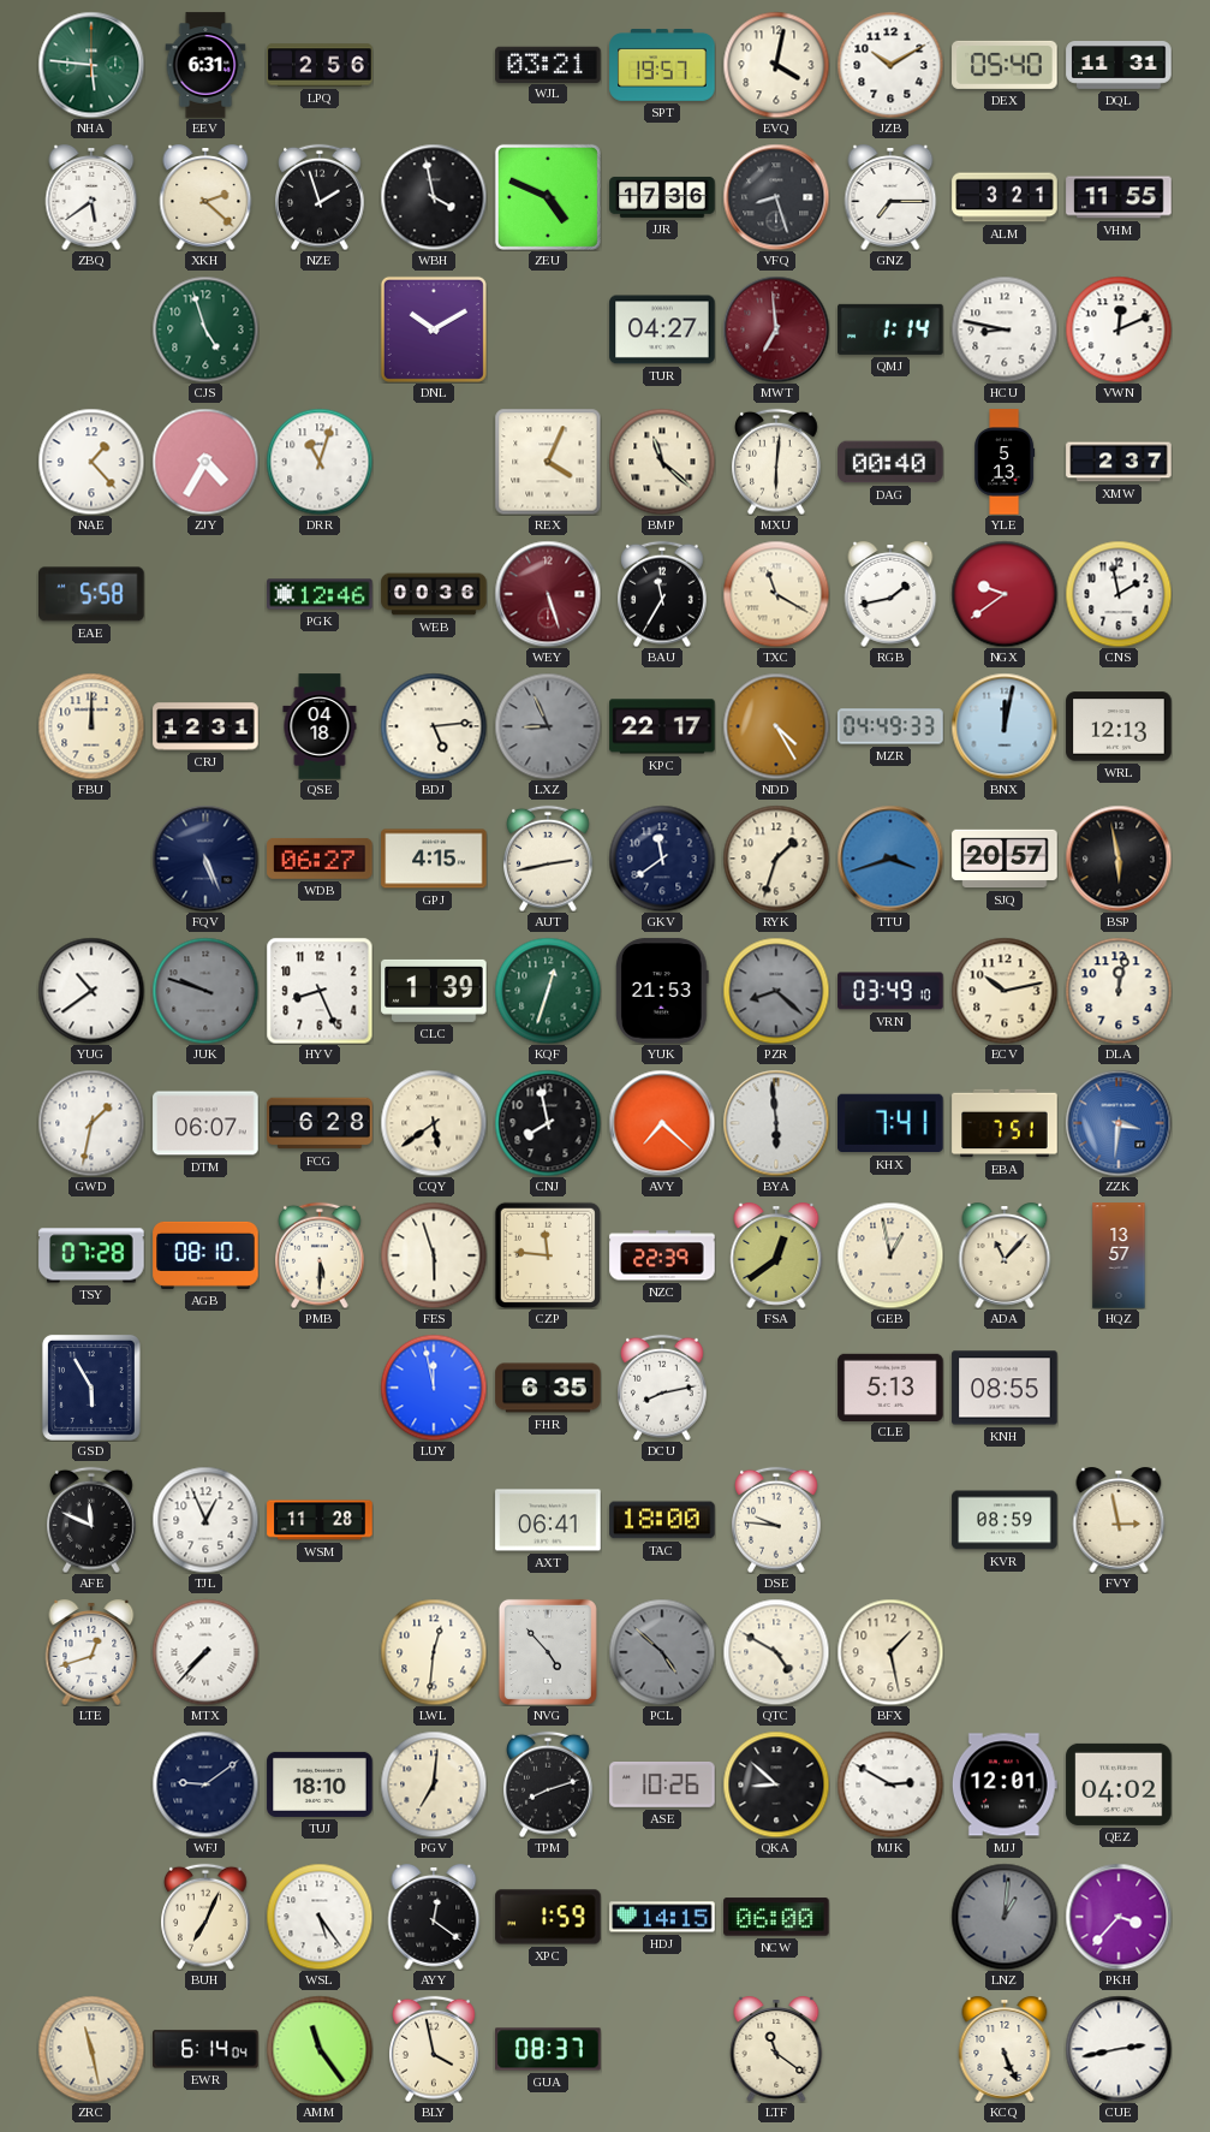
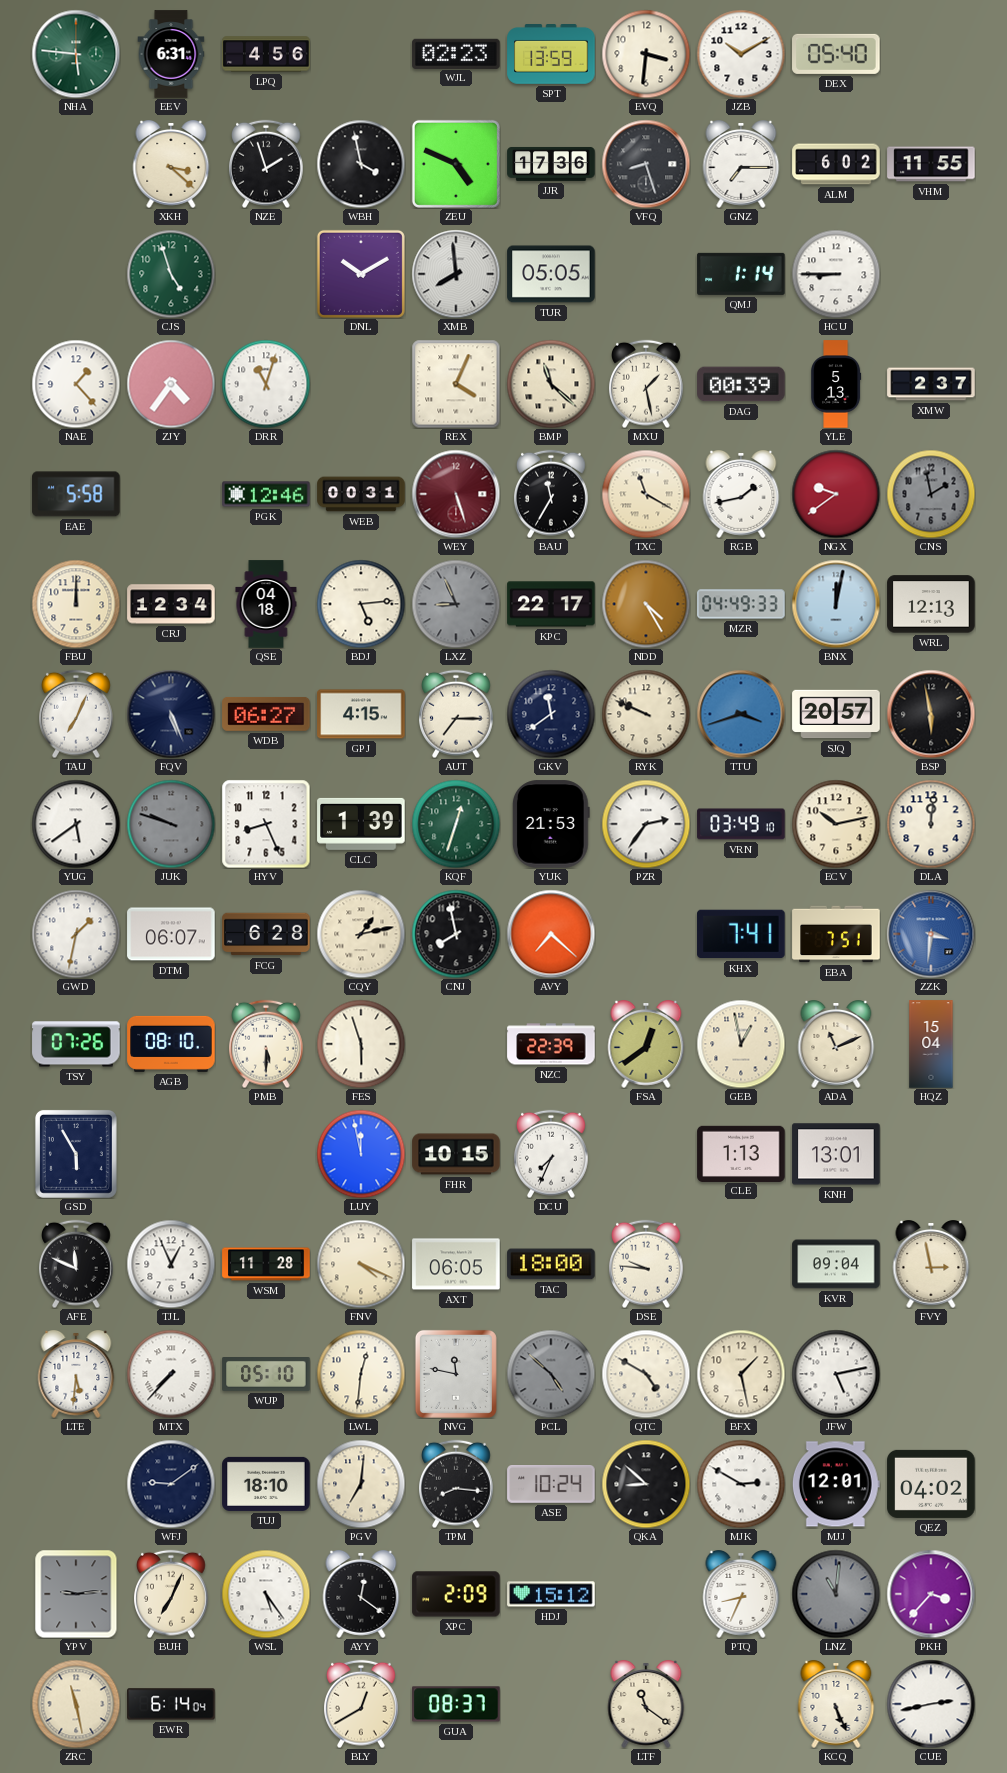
LPQ: 2:56 -> 4:56 (266, 54)
WJL: 03:21 -> 02:23 (456, 53)
SPT: 19:57 -> 13:59 (551, 55)
EVQ: 4:02 -> 3:31 (646, 54)
DQL: 11:31 -> none (1119, 66)
ZBQ: 5:39 -> none (91, 198)
XKH: 2:22 -> 3:22 (171, 165)
ALM: 3:21 -> 6:02 (836, 164)
XMB: none -> 7:59 (456, 274)
TUR: 04:27 -> 05:05 (551, 274)
MWT: 6:59 -> none (776, 329)
HCU: 8:47 -> 8:45 (836, 274)
VWN: 12:11 -> none (1119, 329)
ZJY: 4:35 -> 4:36 (171, 384)
MXU: 6:01 -> 1:28 (646, 384)
DAG: 00:40 -> 00:39 (741, 384)
WEB: 00:36 -> 00:31 (361, 494)
CNS dial: white -> grey (931, 494)
CRJ: 12:31 -> 12:34 (171, 604)
TAU: none -> 7:04 (76, 714)
AUT: 2:43 -> 7:15 (456, 714)
RYK: 1:33 -> 9:49 (646, 714)
YUG: 10:39 -> 5:39 (76, 824)
PZR: 8:22 -> 2:36 (646, 824)
PZR dial: grey -> white (646, 824)
DLA: 12:02 -> 12:01 (931, 824)
CQY: 5:39 -> 1:13 (361, 934)
BYA: 5:59 -> none (776, 1123)
TSY: 07:28 -> 07:26 (76, 1044)
CZP: 11:46 -> none (548, 1255)
ADA: 11:07 -> 11:11 (836, 1045)
HQZ: 13:57 -> 15:04 (931, 1044)
FHR: 6:35 -> 10:15 (456, 1154)
DCU: 8:13 -> 7:34 (551, 1154)
CLE: 5:13 -> 1:13 (741, 1153)
KNH: 08:55 -> 13:01 (836, 1154)
FNV: none -> 4:19 (361, 1264)
AXT: 06:41 -> 06:05 (456, 1264)
KVR: 08:59 -> 09:04 (836, 1264)
LTE: 12:42 -> 5:31 (76, 1375)
WUP: none -> 05:10 (266, 1375)
NVG: 4:53 -> 11:47 (456, 1374)
JFW: none -> 5:13 (836, 1374)
TPM: 8:12 -> 8:16 (456, 1484)
ASE: 10:26 -> 10:24 (551, 1485)
YPV: none -> 9:14 (76, 1594)
XPC: 1:59 -> 2:09 (456, 1594)
HDJ: 14:15 -> 15:12 (551, 1594)
NCW: 06:00 -> none (776, 1917)
PTQ: none -> 8:34 (741, 1595)
LNZ: 1:01 -> 11:01 (836, 1594)
AMM: 11:24 -> none (320, 2049)
BLY: 3:58 -> 12:40 (361, 1704)
